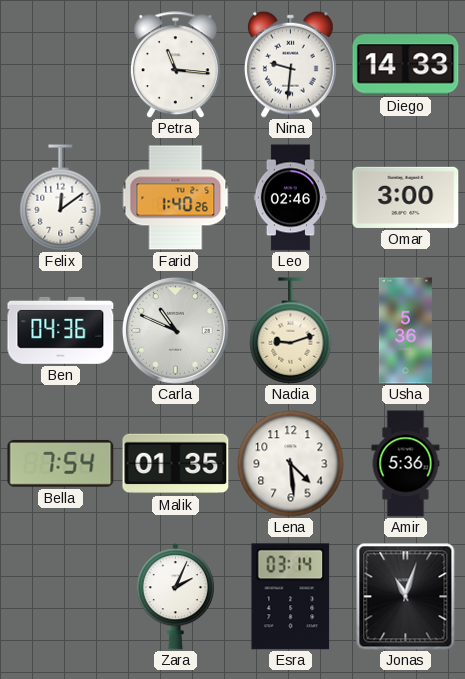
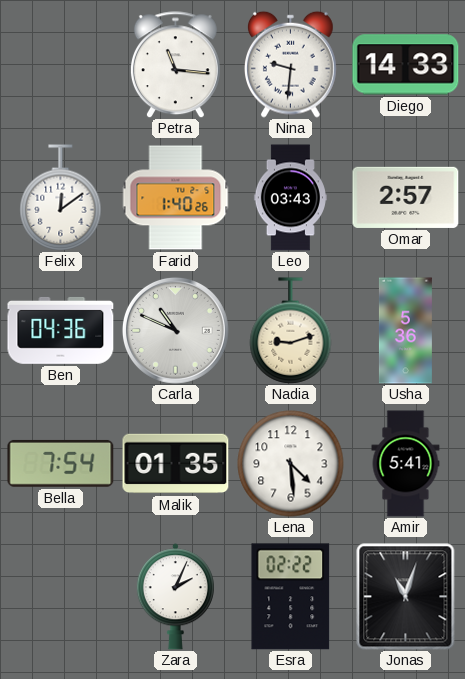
Leo: 02:46 -> 03:43 (290, 198)
Omar: 3:00 -> 2:57 (406, 197)
Amir: 5:36 -> 5:41 (406, 464)
Esra: 03:14 -> 02:22 (291, 597)
